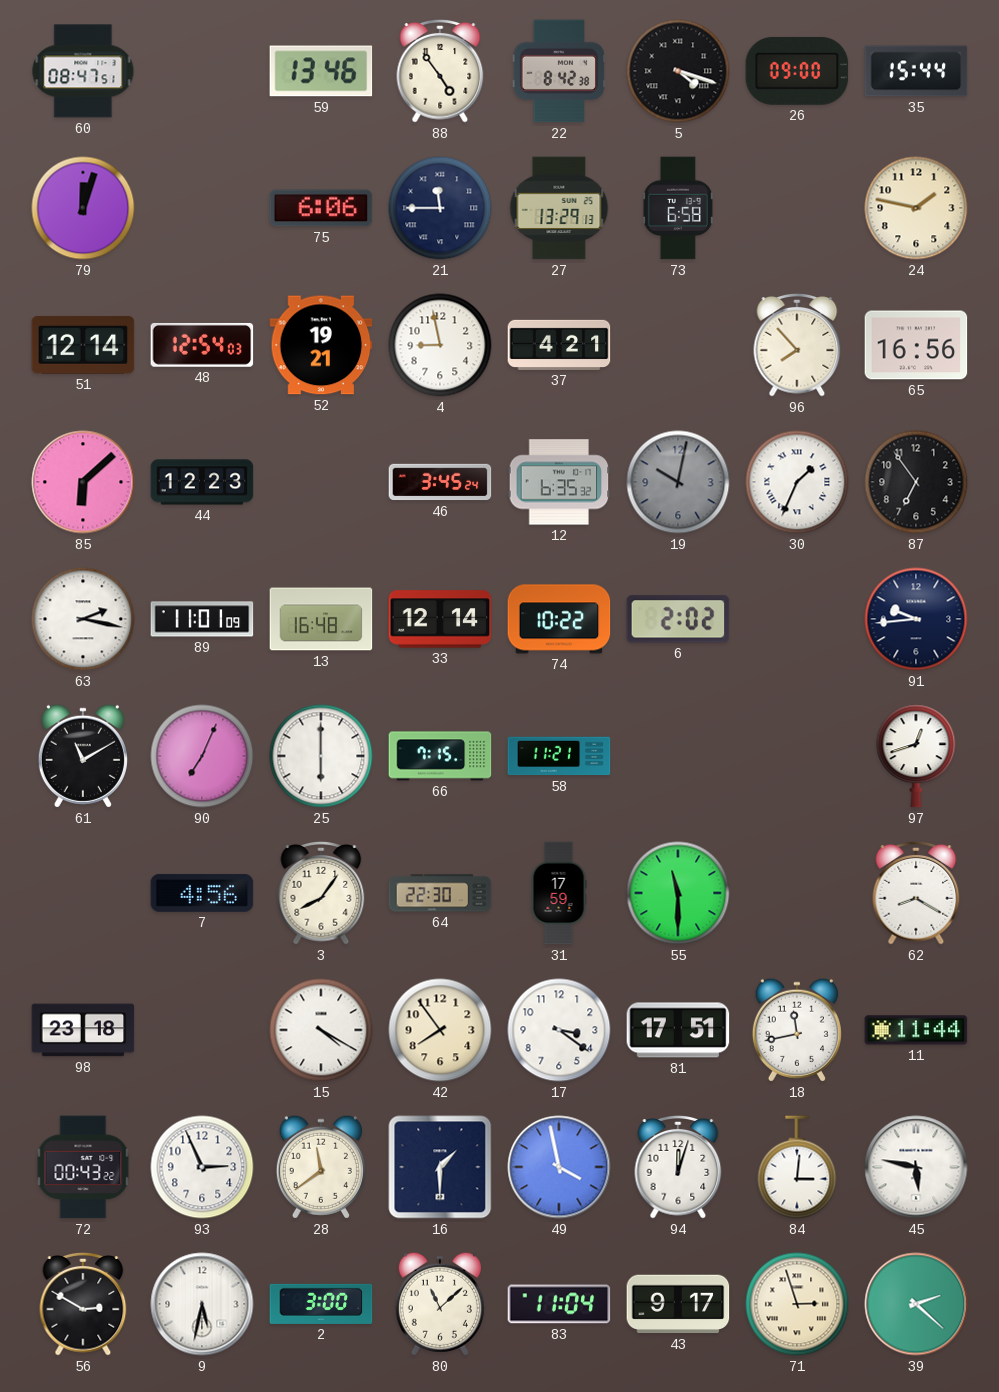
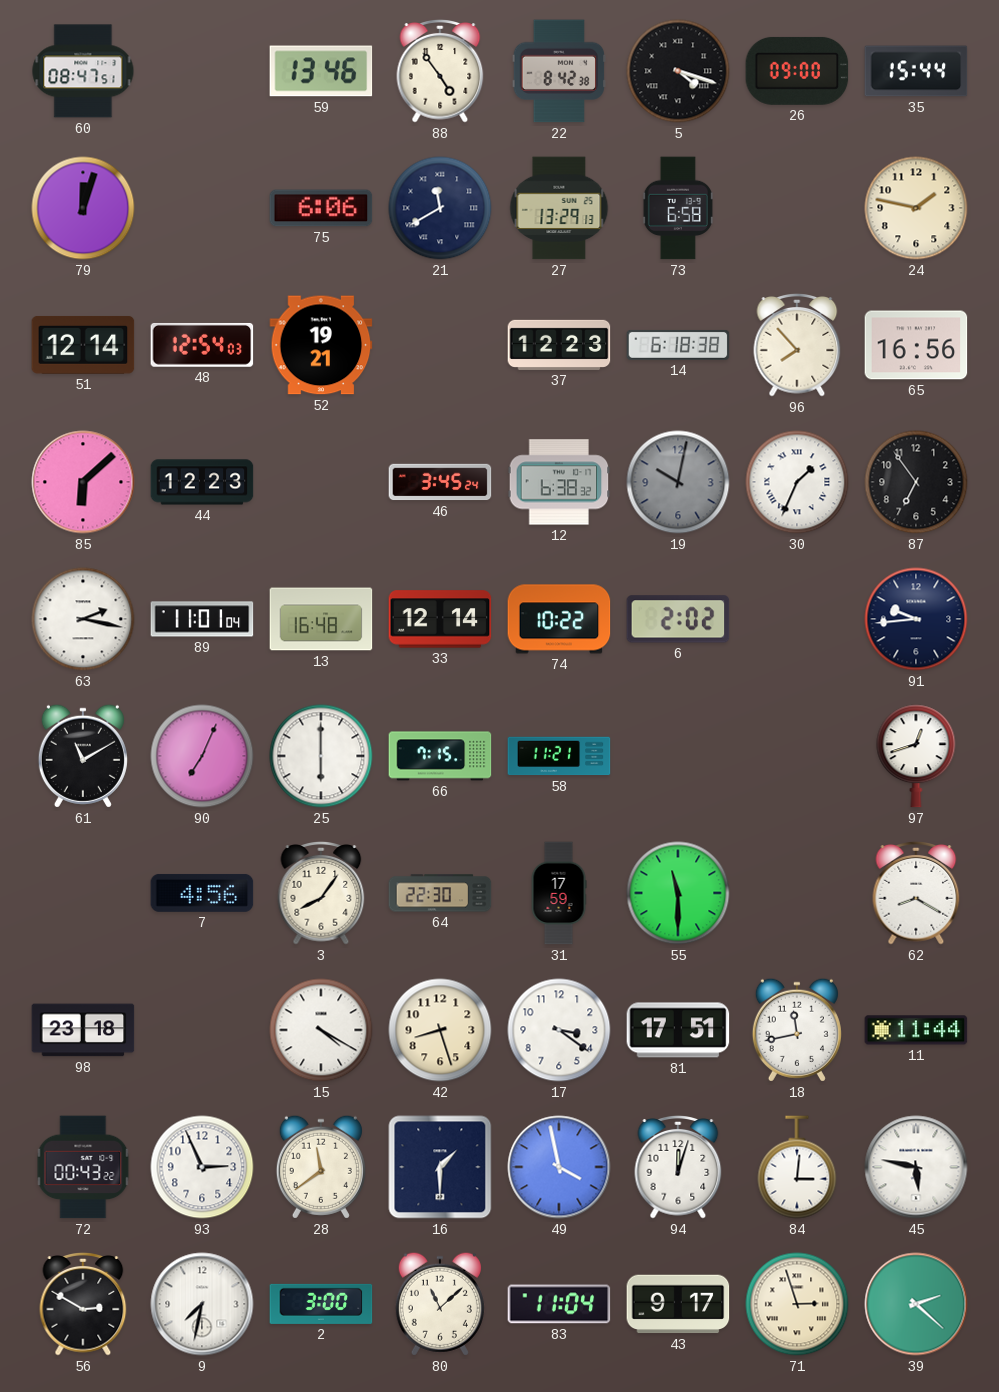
21: 11:45 -> 11:40 (440, 208)
4: 8:58 -> none (440, 345)
37: 4:21 -> 12:23 (559, 345)
14: none -> 6:18 (678, 345)
12: 6:35 -> 6:38 (559, 482)
89: 11:01:09 -> 11:01:04 (202, 619)
42: 7:54 -> 8:27 (440, 1030)
9: 5:32 -> 7:32 (202, 1304)
